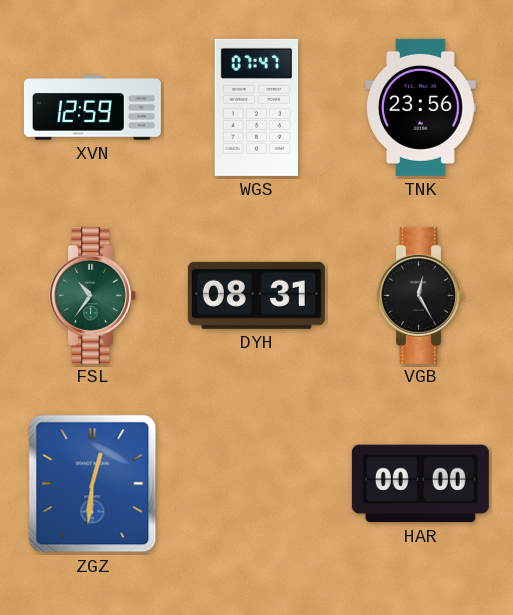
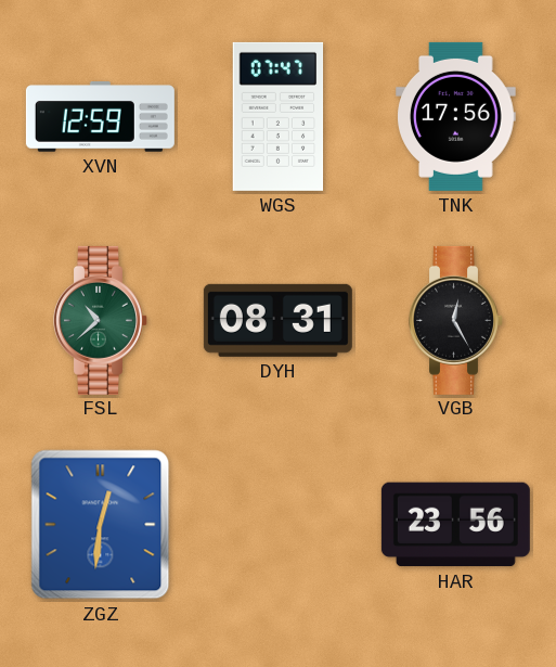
TNK: 23:56 -> 17:56 (456, 116)
FSL: 10:36 -> 10:38 (101, 320)
HAR: 00:00 -> 23:56 (455, 525)
